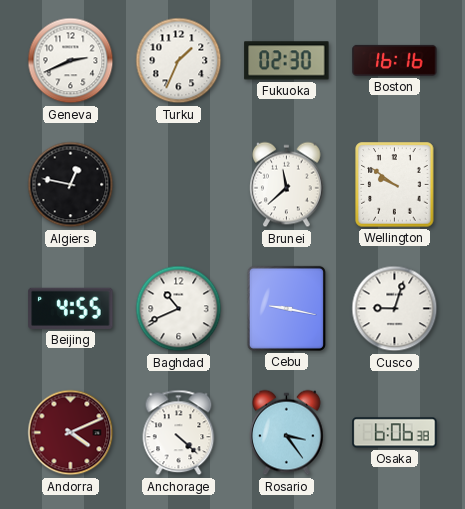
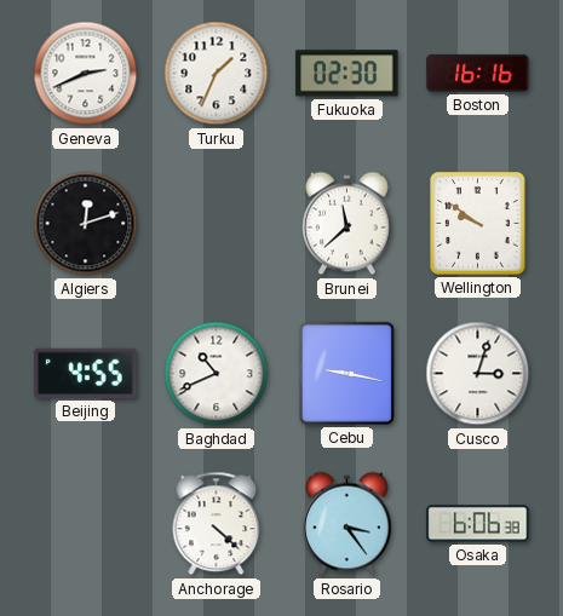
Algiers: 12:47 -> 12:12 (86, 224)
Cusco: 9:03 -> 3:03 (478, 374)
Andorra: 4:11 -> none (71, 433)
